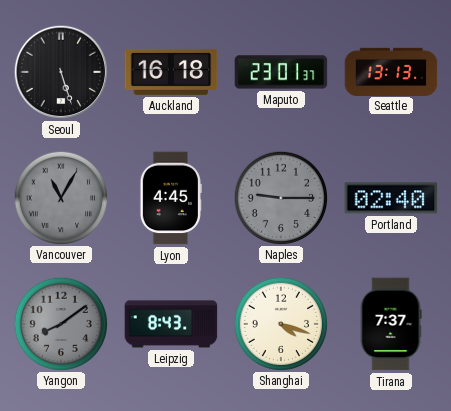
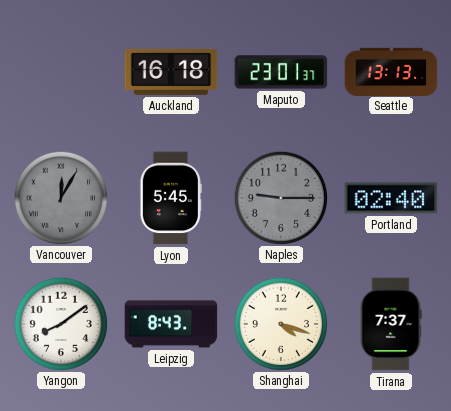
Seoul: 5:27 -> none (61, 72)
Vancouver: 11:05 -> 12:05 (60, 197)
Lyon: 4:45 -> 5:45 (171, 198)
Yangon dial: grey -> white (60, 323)
